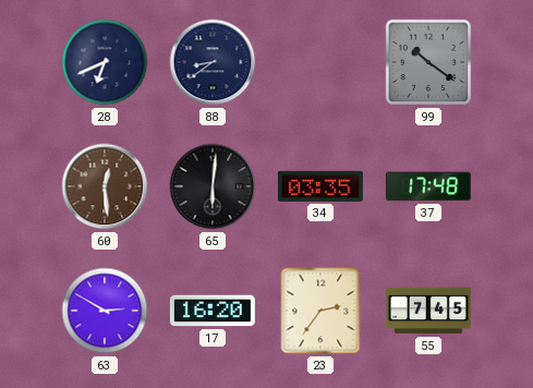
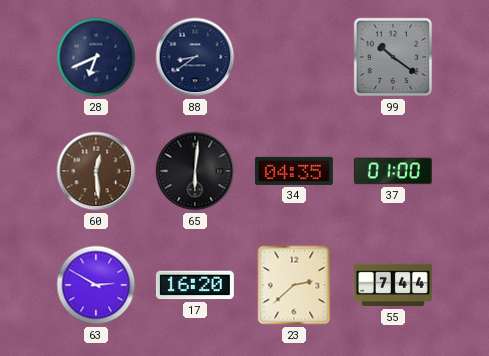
34: 03:35 -> 04:35 (294, 171)
37: 17:48 -> 01:00 (393, 171)
23: 2:36 -> 2:38 (294, 285)
55: 7:45 -> 7:44 (393, 285)
